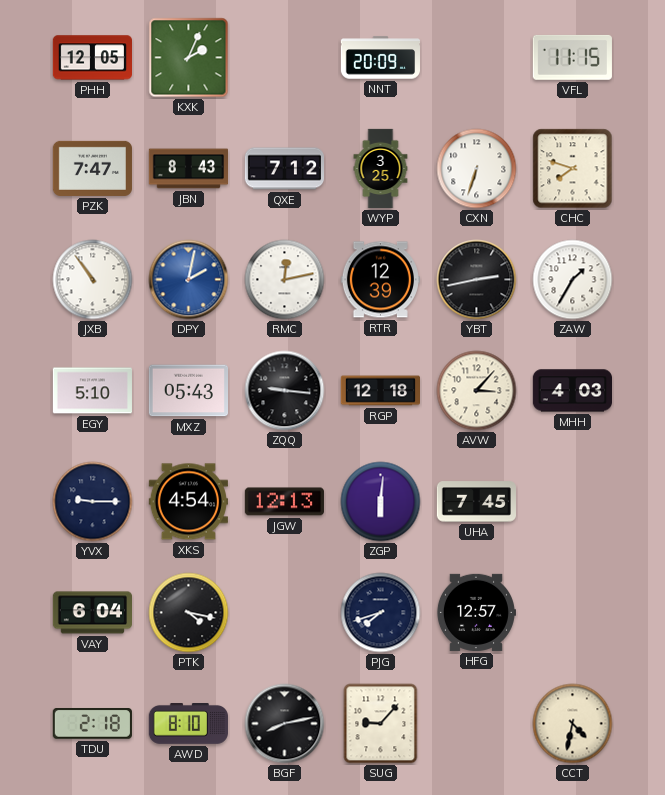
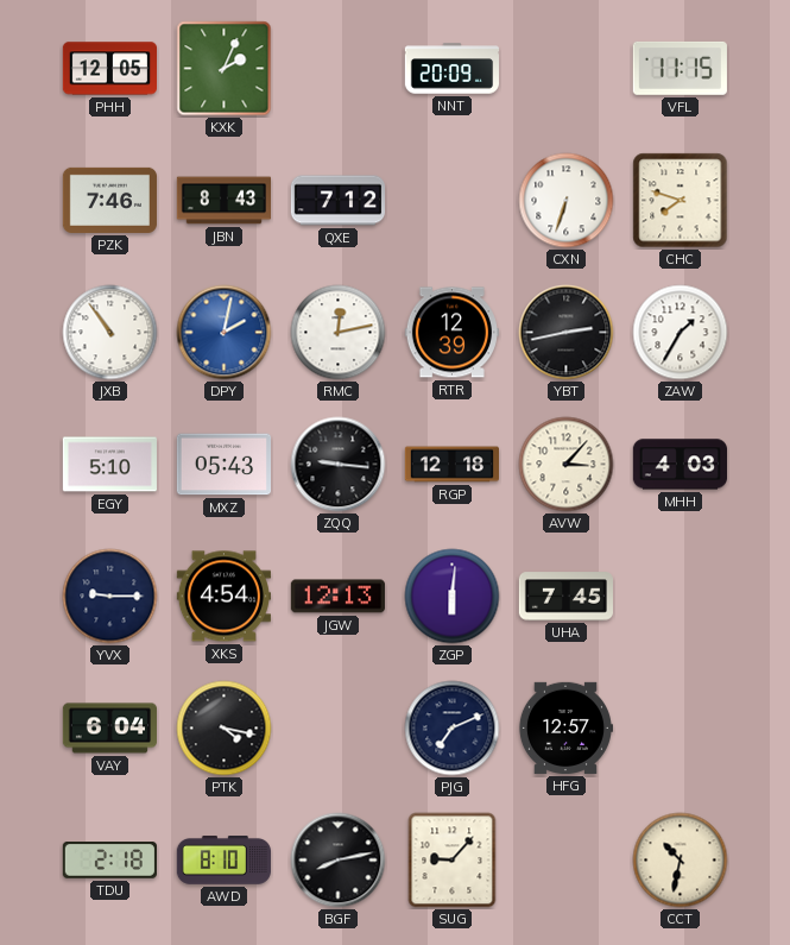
PZK: 7:47 -> 7:46 (109, 200)
WYP: 3:25 -> none (381, 169)
PJG: 7:42 -> 7:11 (453, 729)
CCT: 4:32 -> 10:32 (681, 861)
